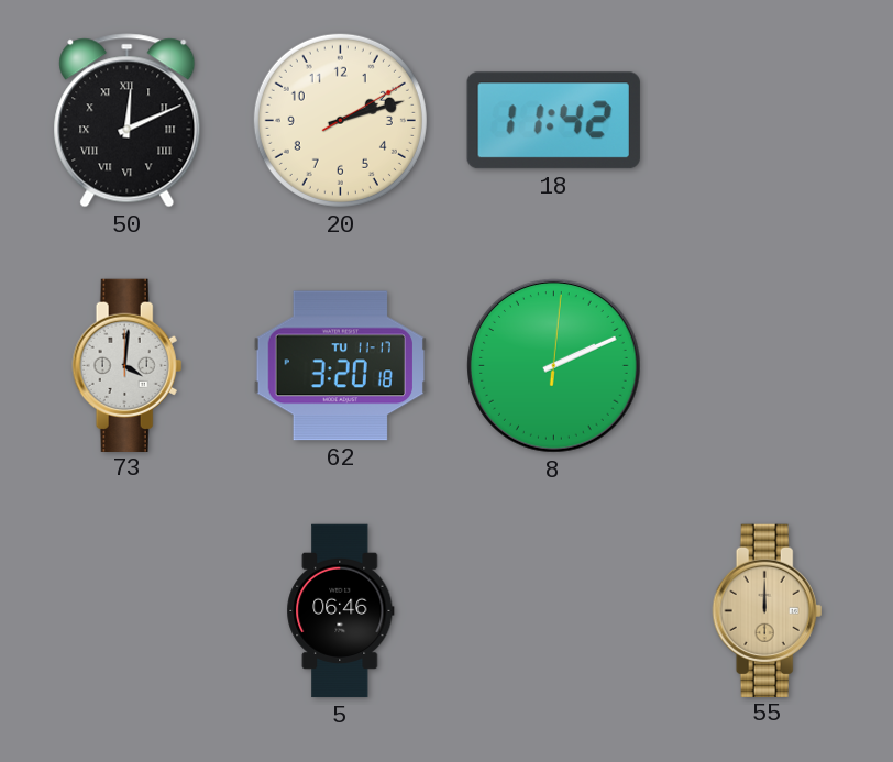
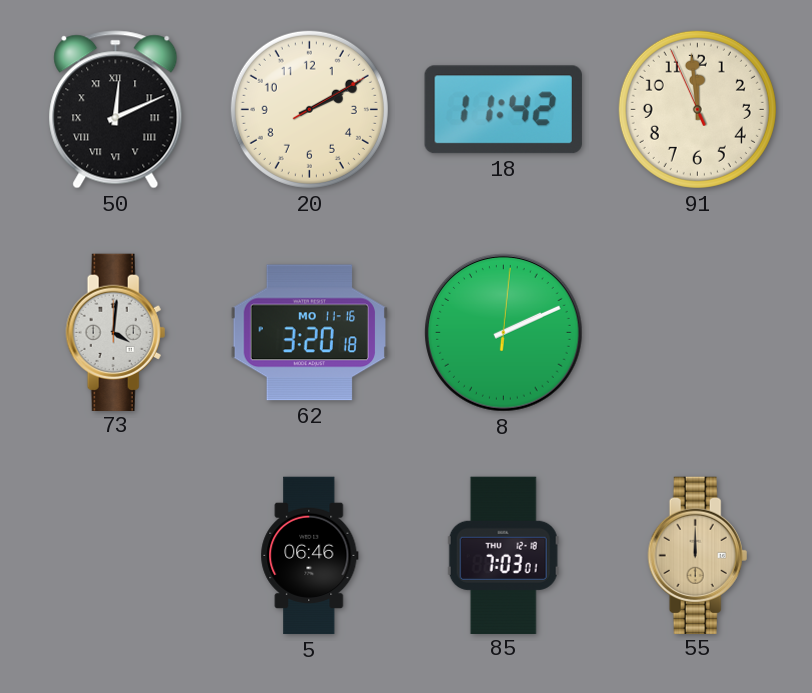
20: 2:12 -> 2:10 (309, 109)
91: none -> 11:58 (697, 109)
62 date: TU 11-17 -> MO 11-16 (309, 333)
85: none -> 7:03 (503, 555)
